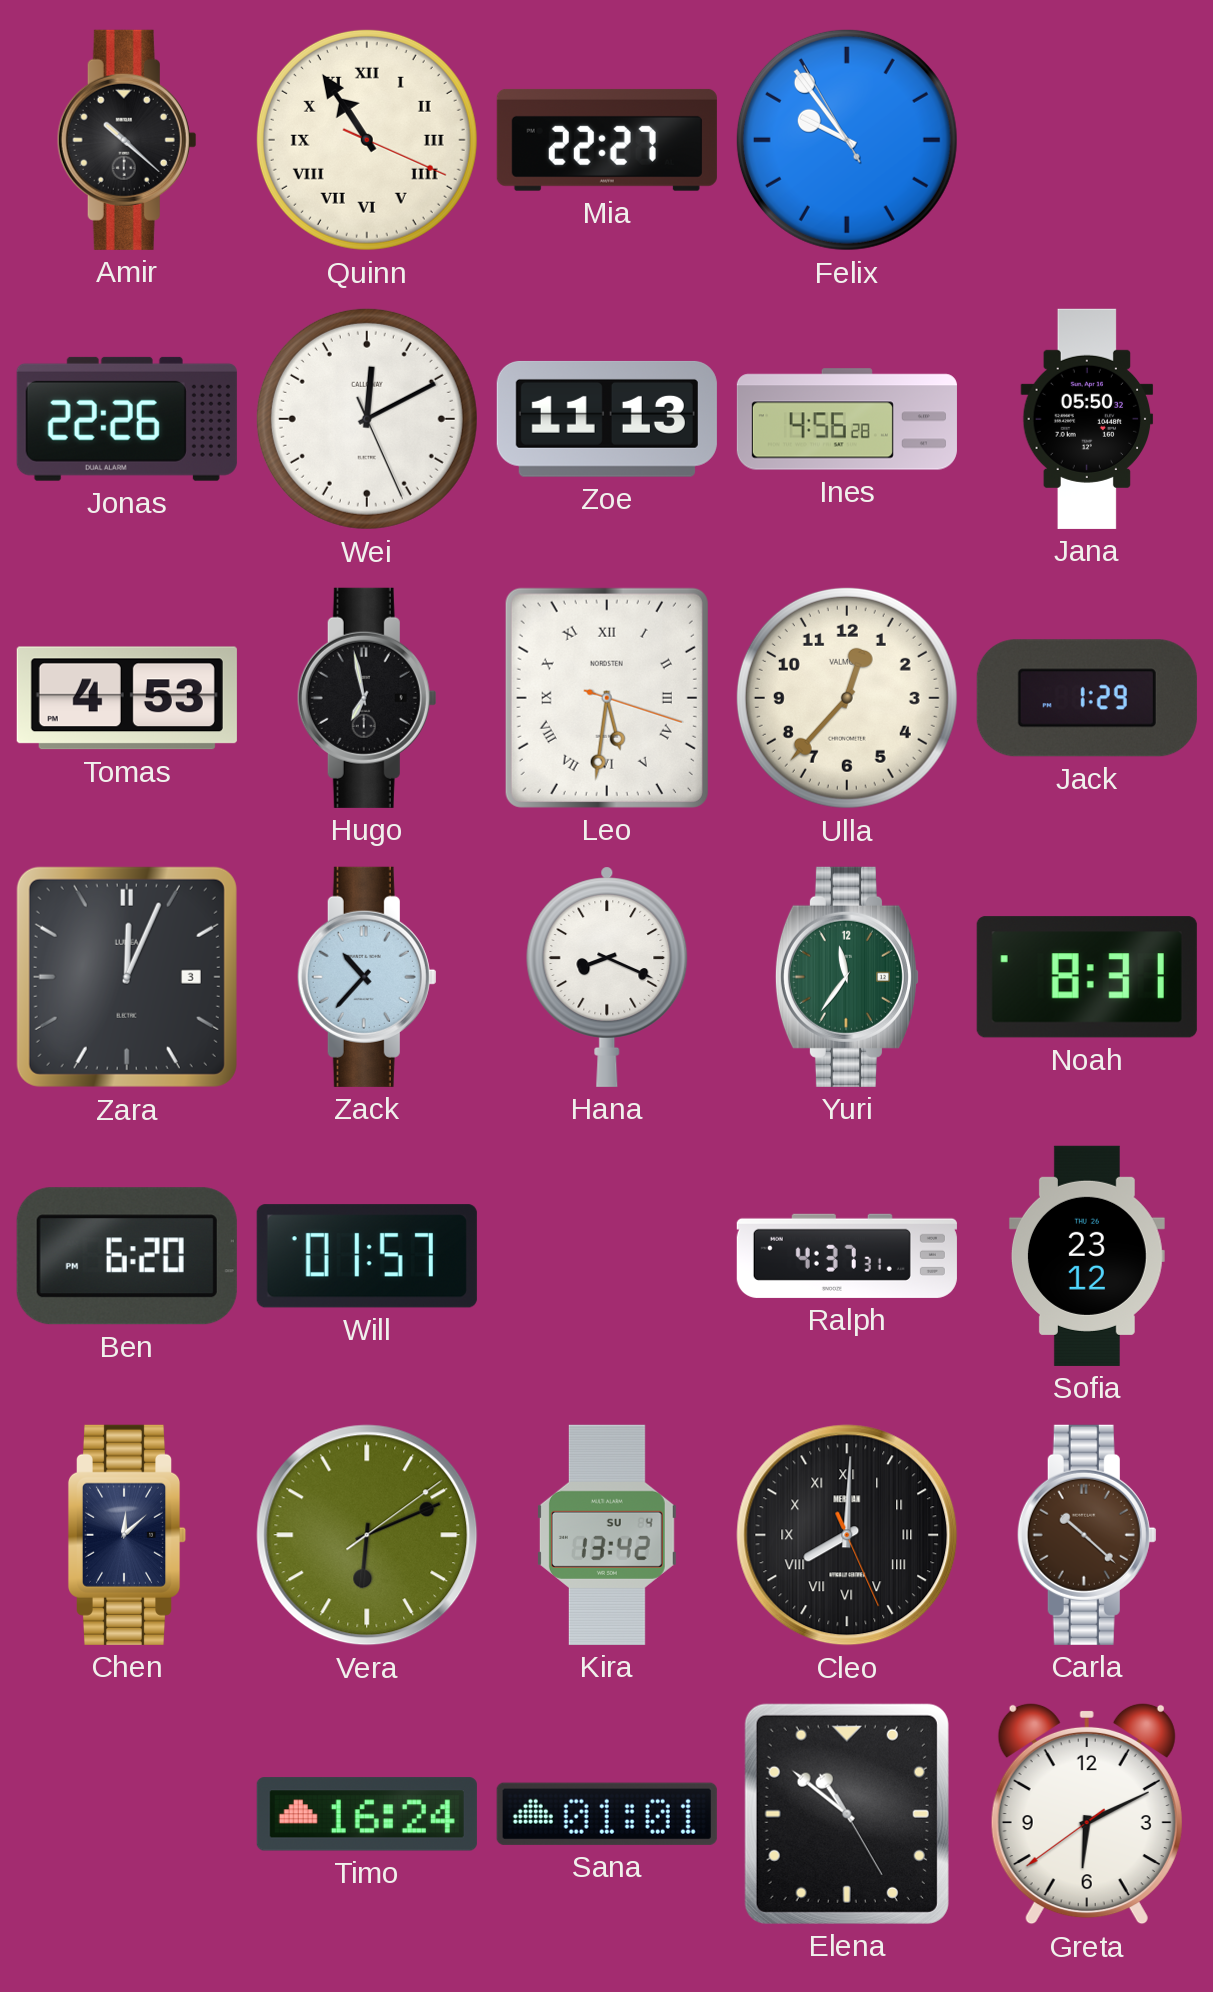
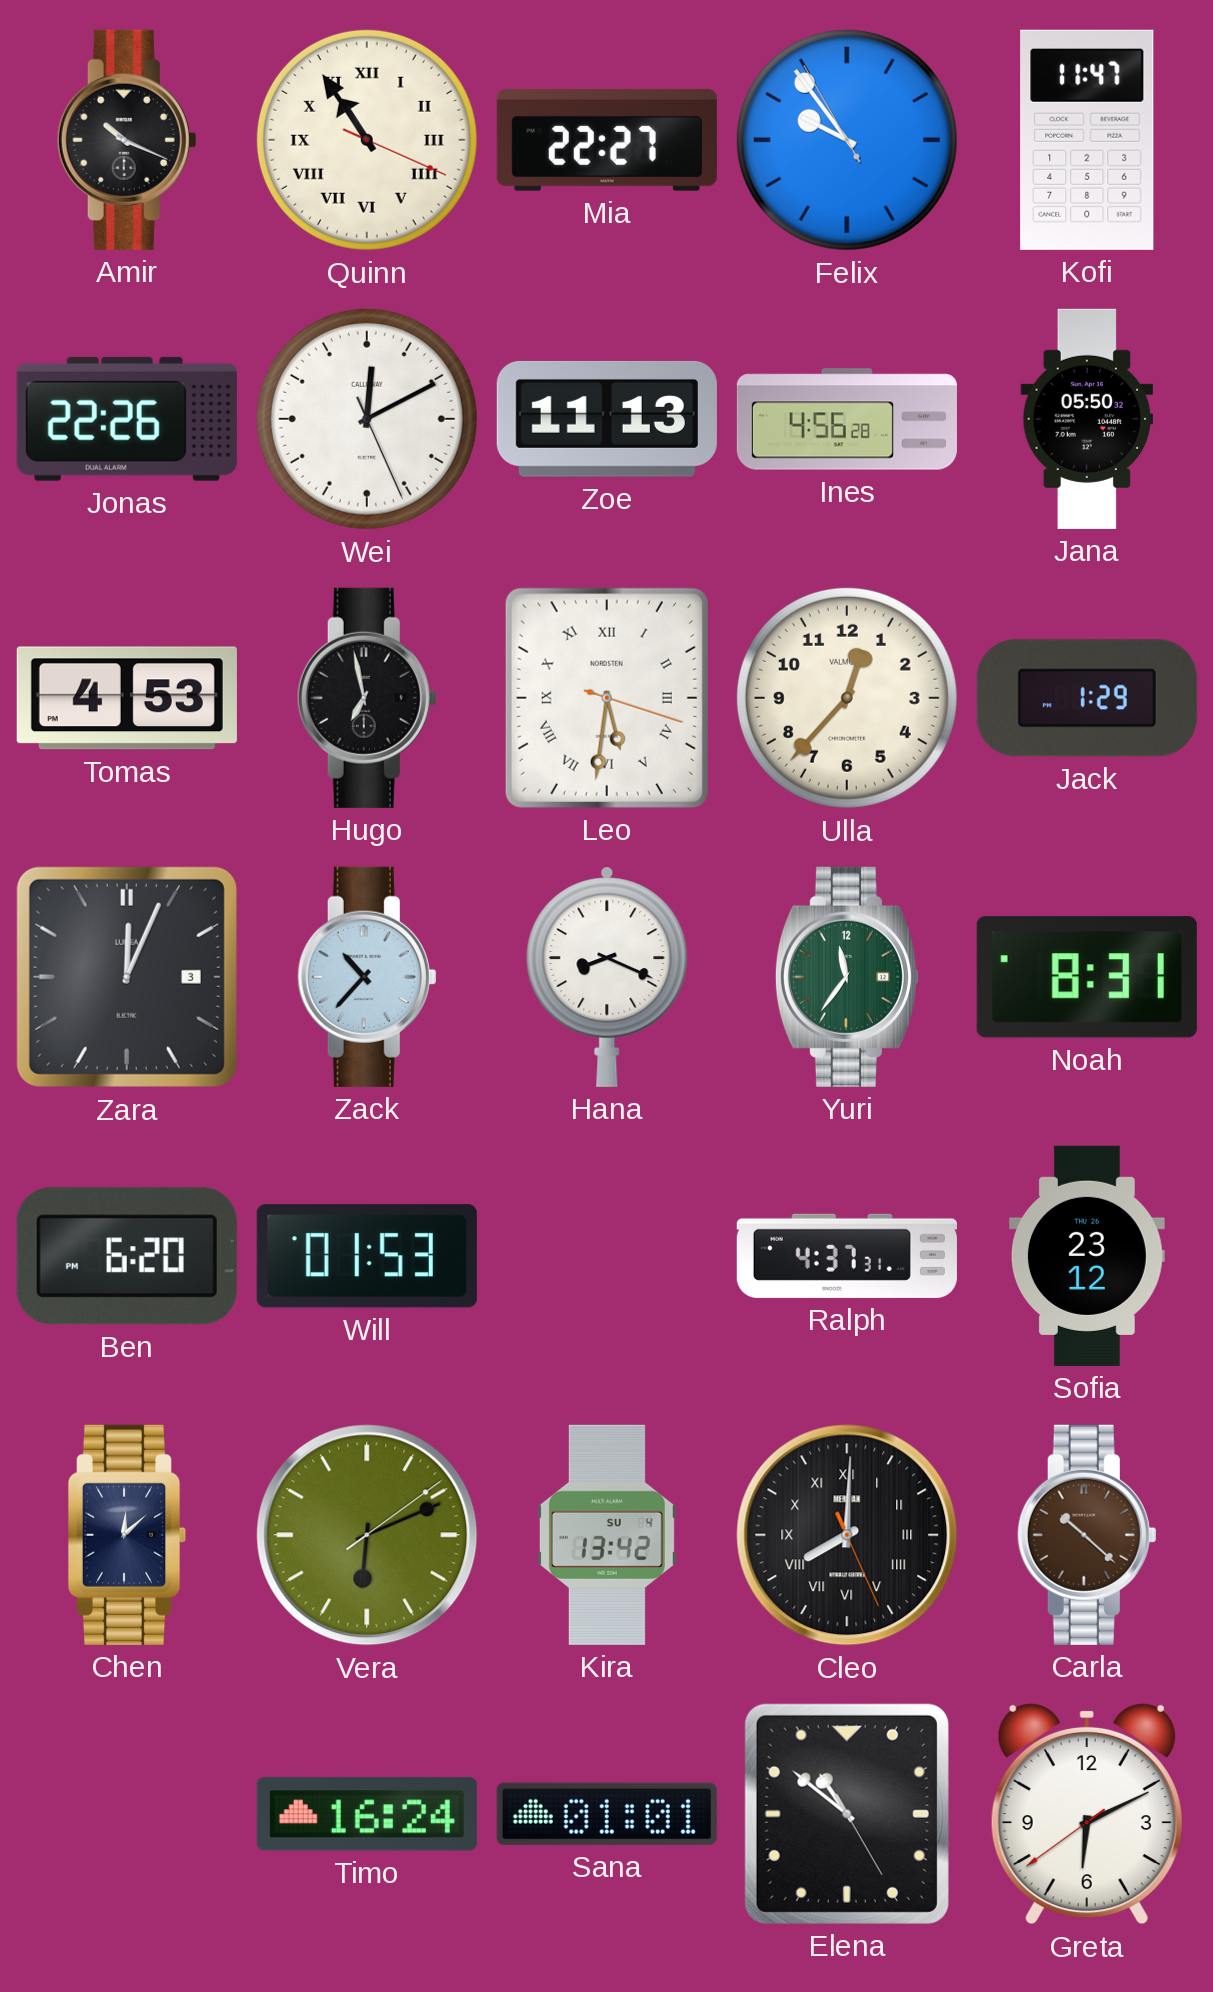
Amir: 10:22 -> 10:19 (127, 140)
Kofi: none -> 11:47 (1087, 140)
Will: 01:57 -> 01:53 (367, 1256)
